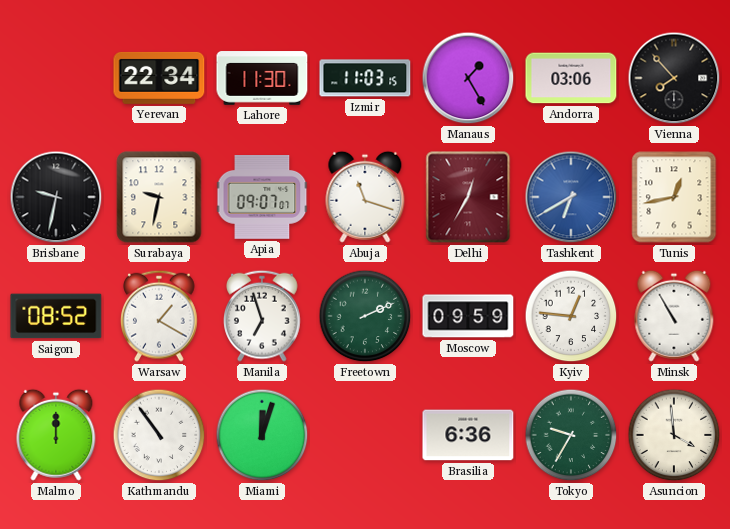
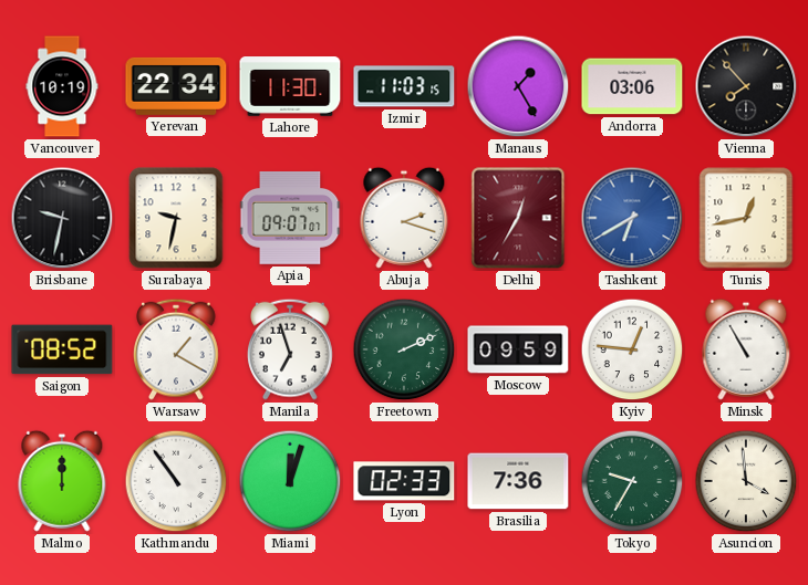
Vancouver: none -> 10:19 (62, 86)
Abuja: 11:18 -> 2:18 (404, 218)
Lyon: none -> 02:33 (404, 481)
Brasilia: 6:36 -> 7:36 (518, 481)
